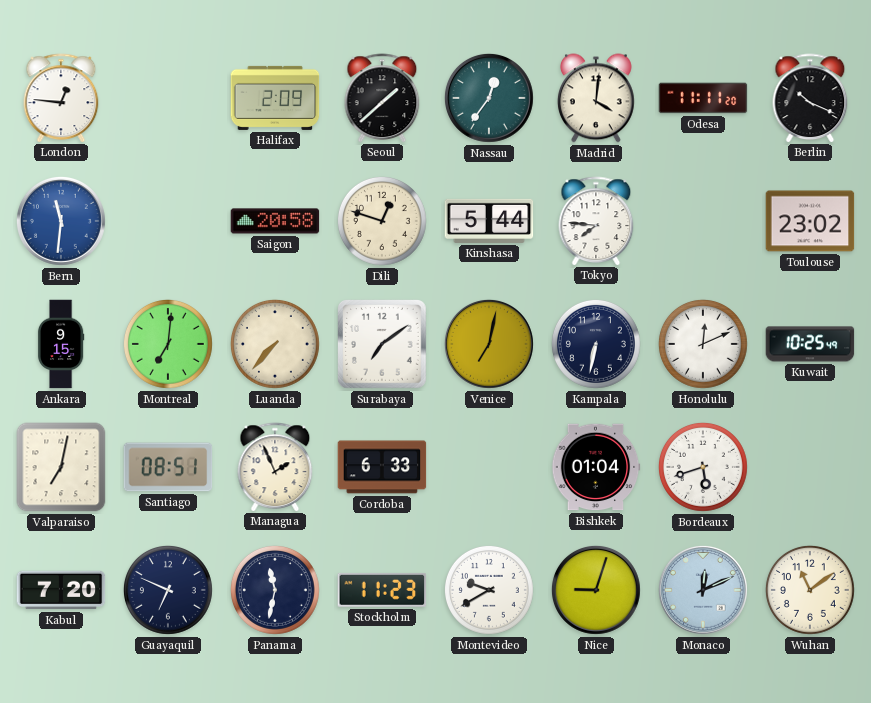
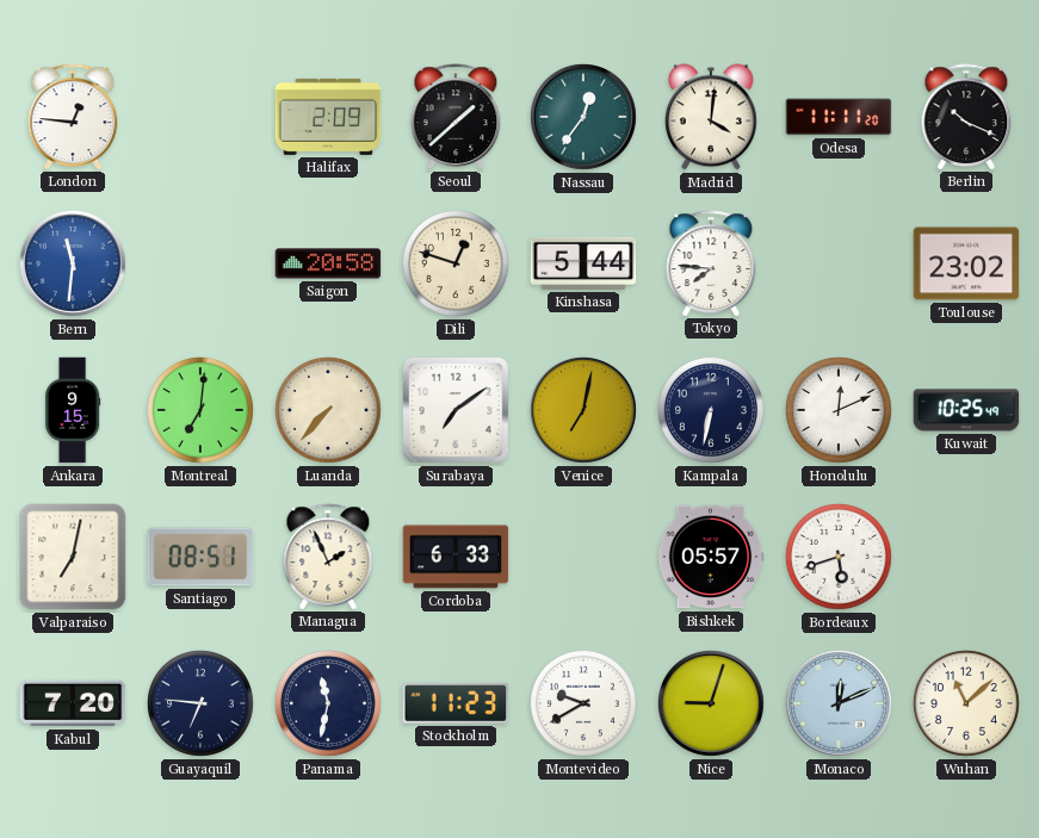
Bishkek: 01:04 -> 05:57 (711, 557)
Guayaquil: 6:49 -> 6:46 (200, 703)
Wuhan: 11:09 -> 11:08 (966, 703)
